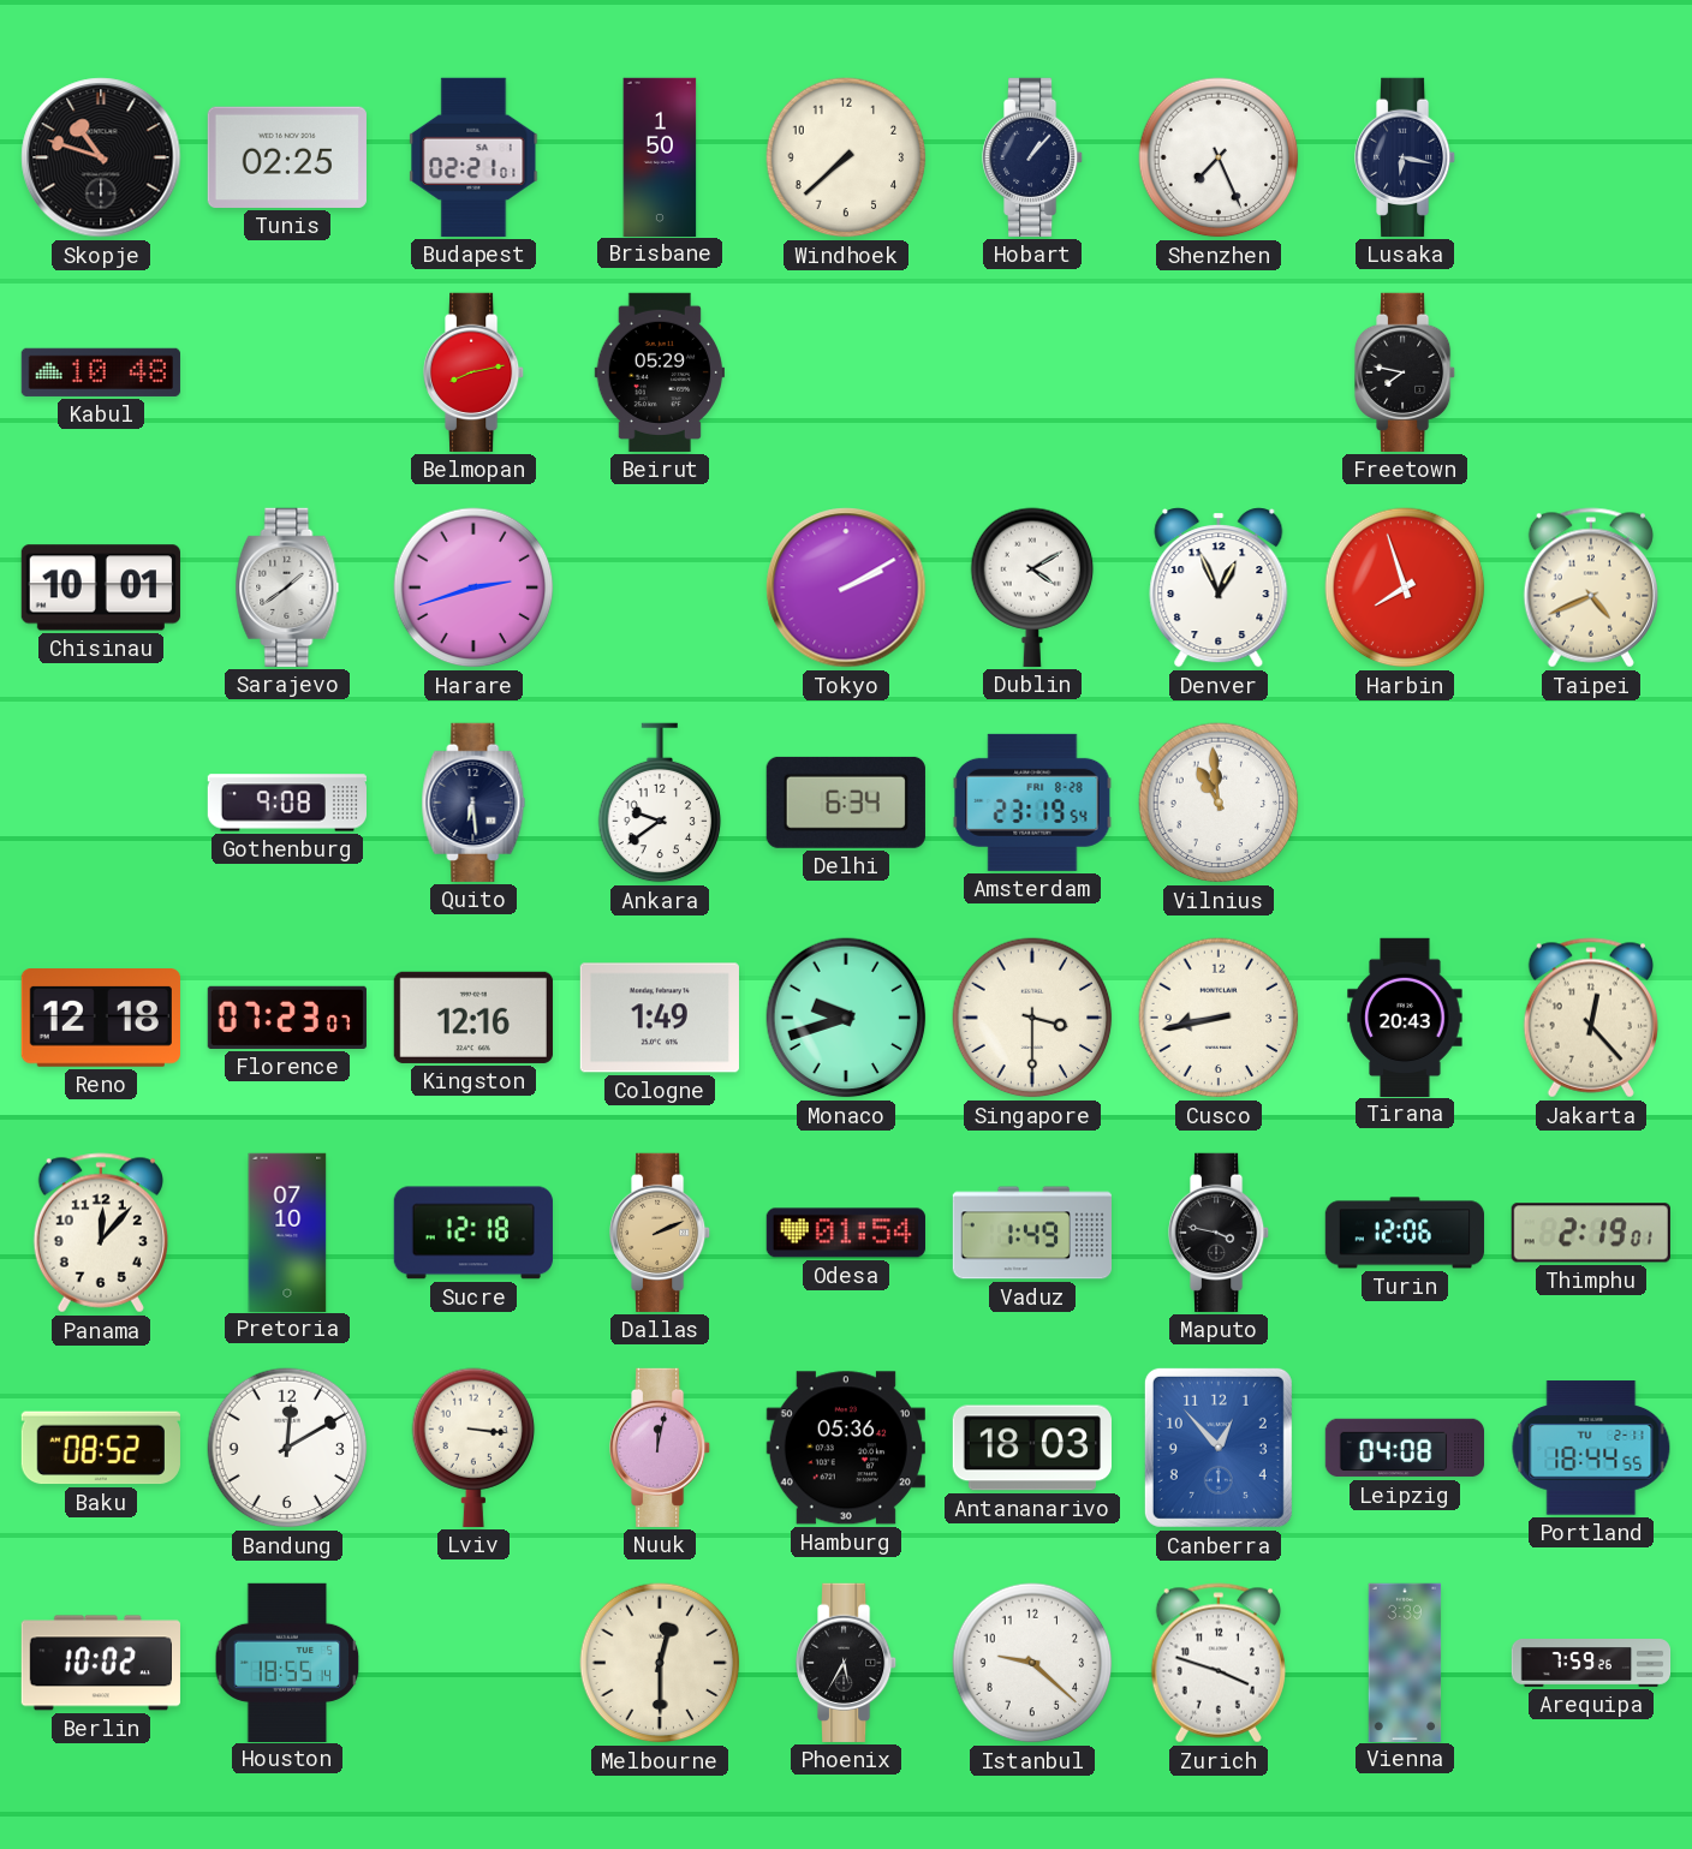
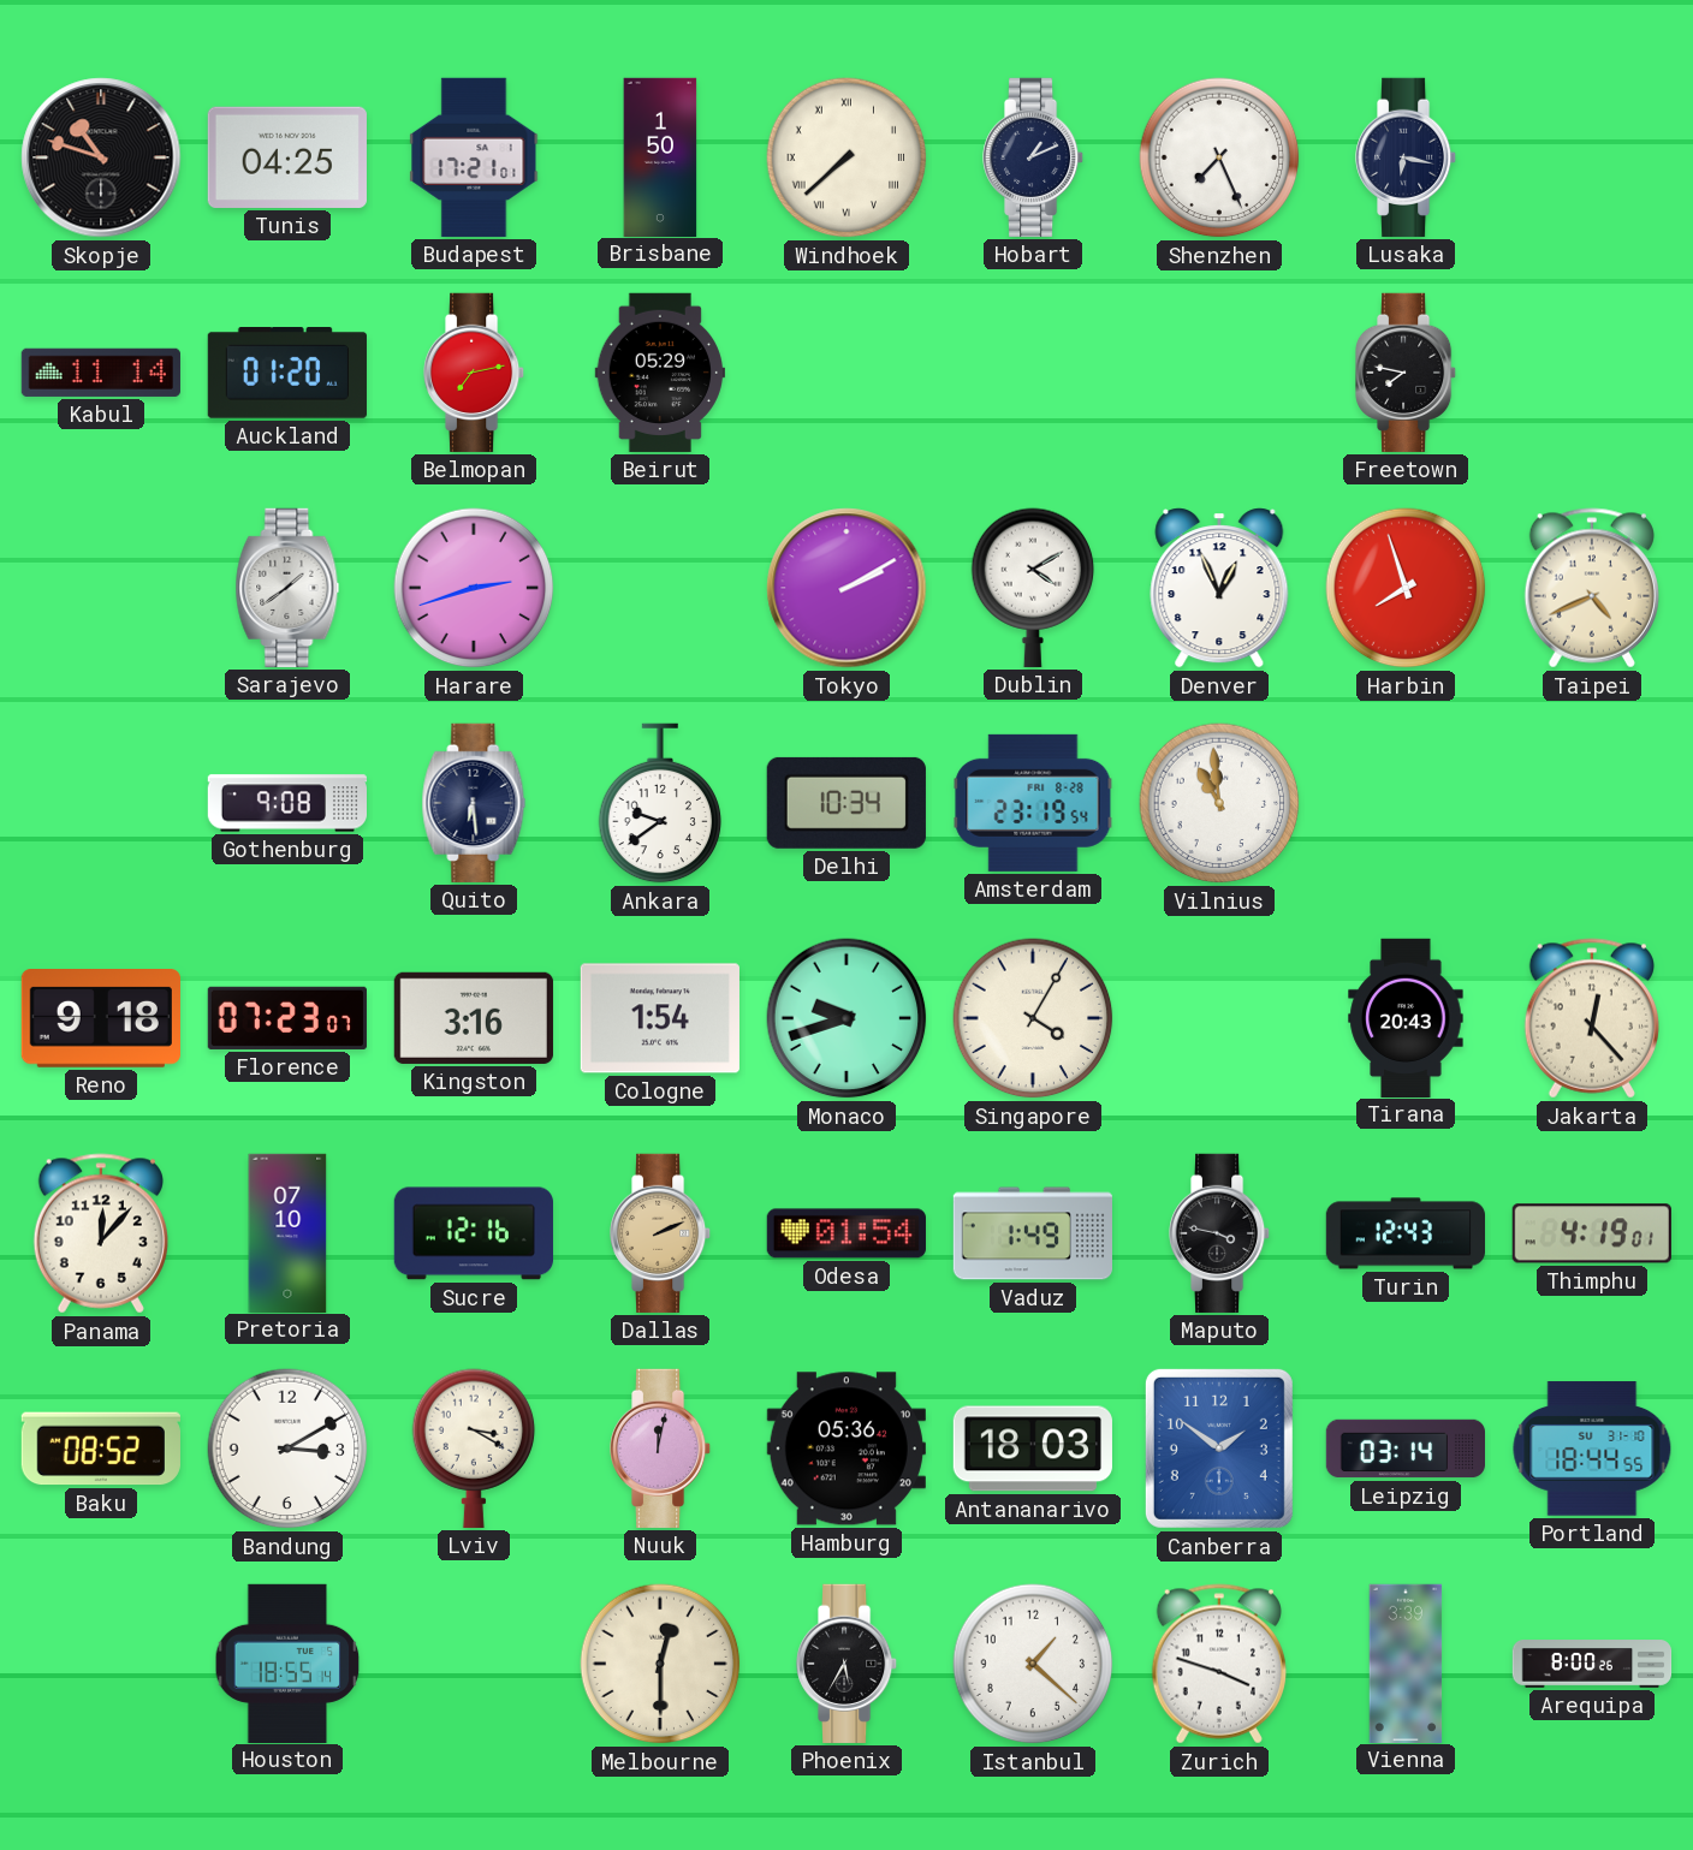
Tunis: 02:25 -> 04:25 (287, 157)
Budapest: 02:21 -> 17:21 (474, 157)
Windhoek numerals: Arabic -> Roman (846, 157)
Hobart: 1:07 -> 1:11 (1034, 157)
Kabul: 10:48 -> 11:14 (101, 373)
Auckland: none -> 01:20 (287, 374)
Belmopan: 8:13 -> 7:13 (475, 373)
Chisinau: 10:01 -> none (101, 587)
Delhi: 6:34 -> 10:34 (846, 803)
Reno: 12:18 -> 9:18 (101, 1019)
Kingston: 12:16 -> 3:16 (474, 1018)
Cologne: 1:49 -> 1:54 (660, 1018)
Singapore: 3:30 -> 4:05 (1033, 1018)
Cusco: 8:43 -> none (1219, 1018)
Sucre: 12:18 -> 12:16 (474, 1233)
Turin: 12:06 -> 12:43 (1404, 1233)
Thimphu: 2:19 -> 4:19 (1592, 1233)
Bandung: 12:10 -> 3:10 (287, 1449)
Lviv: 3:16 -> 3:20 (474, 1449)
Canberra: 12:53 -> 1:51 (1219, 1449)
Leipzig: 04:08 -> 03:14 (1404, 1449)
Portland date: TU 2-11 -> SU 31-10 (1592, 1449)
Berlin: 10:02 -> none (101, 1663)
Istanbul: 9:22 -> 1:22 (1033, 1664)
Arequipa: 7:59 -> 8:00 (1592, 1664)
